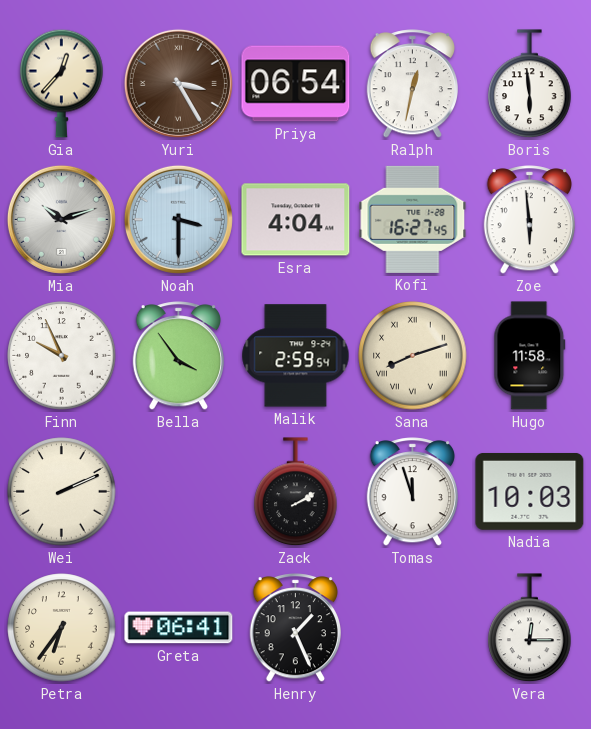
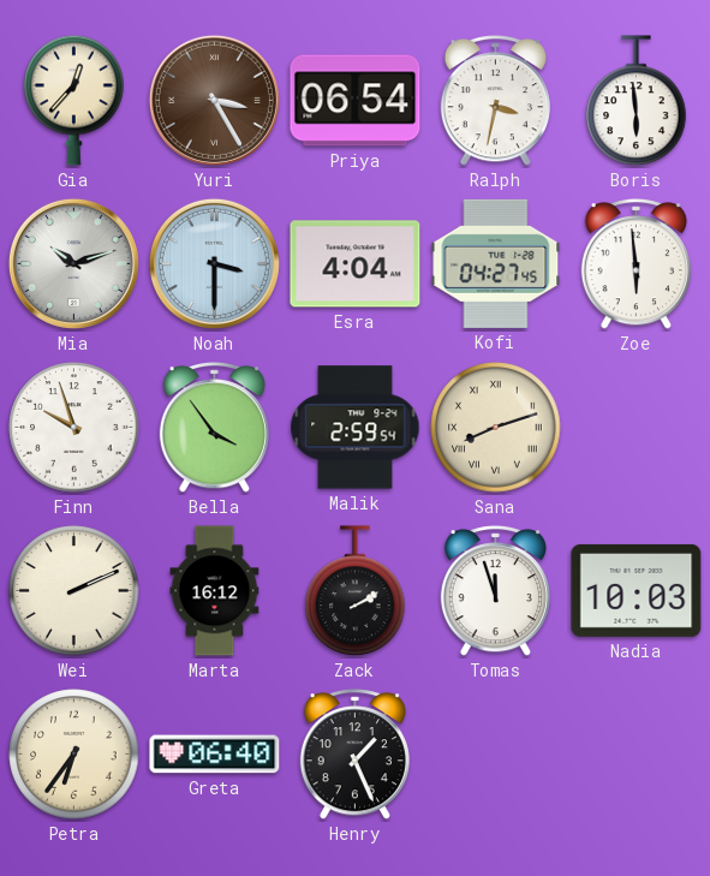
Ralph: 12:32 -> 3:32 (495, 101)
Kofi: 16:27 -> 04:27 (496, 263)
Finn: 9:56 -> 9:57 (74, 428)
Hugo: 11:58 -> none (530, 356)
Marta: none -> 16:12 (215, 591)
Greta: 06:41 -> 06:40 (215, 755)
Vera: 12:15 -> none (530, 628)
